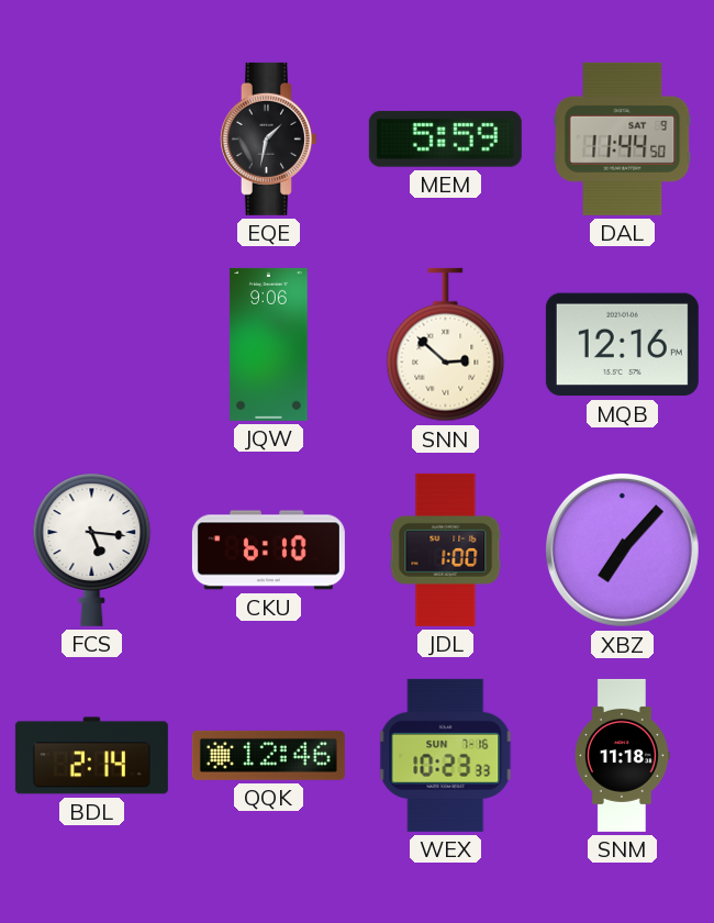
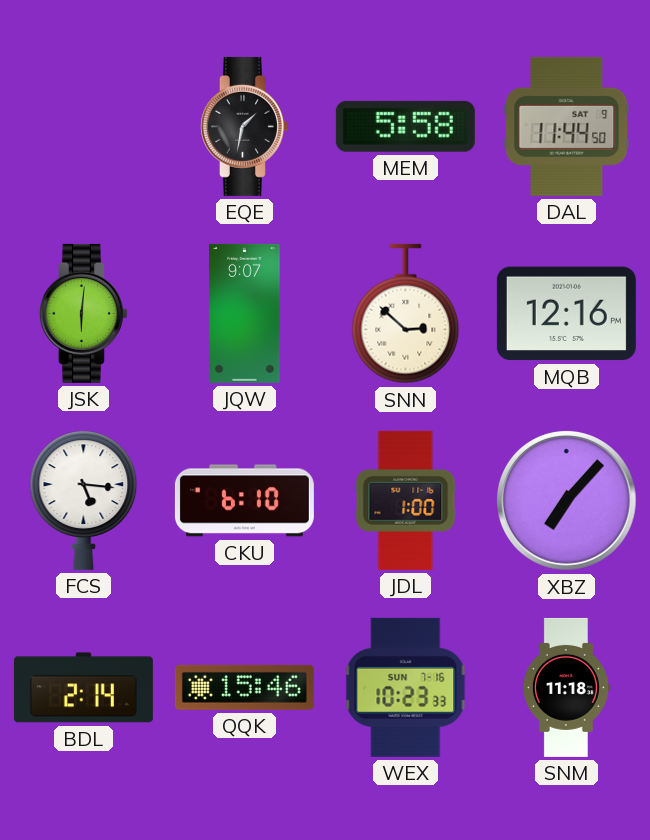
MEM: 5:59 -> 5:58 (405, 126)
JSK: none -> 6:01 (83, 313)
JQW: 9:06 -> 9:07 (245, 313)
QQK: 12:46 -> 15:46 (244, 687)
